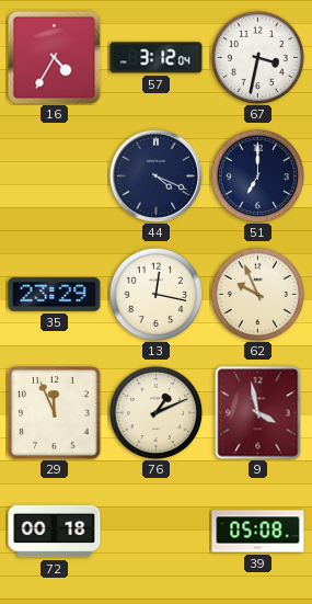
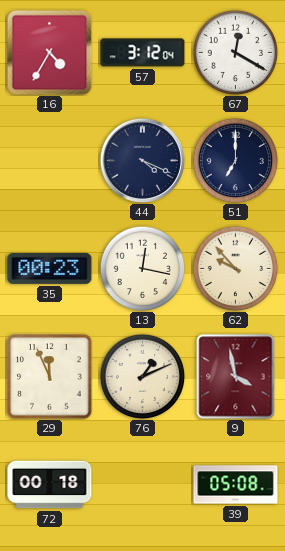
67: 3:32 -> 12:20 (235, 52)
35: 23:29 -> 00:23 (50, 268)
62: 9:56 -> 9:53 (235, 268)
